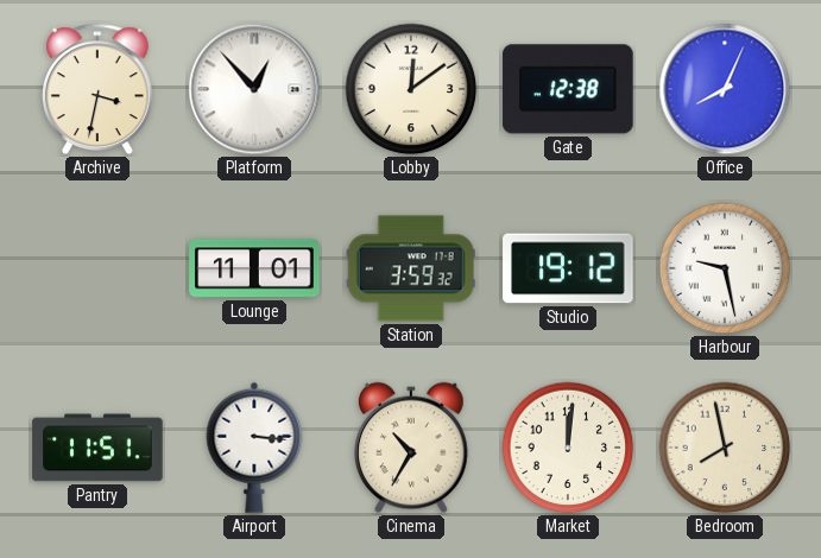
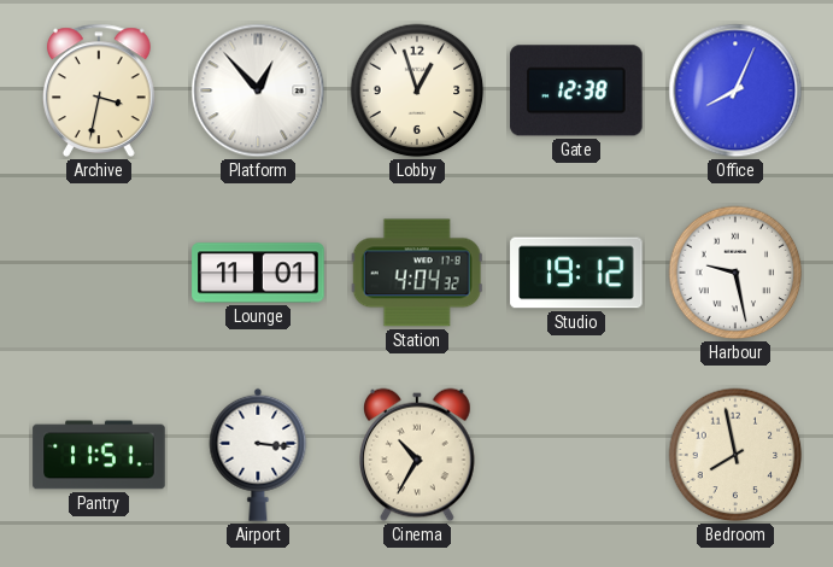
Lobby: 12:09 -> 12:57 (417, 90)
Station: 3:59 -> 4:04 (417, 273)
Market: 12:01 -> none (568, 448)
